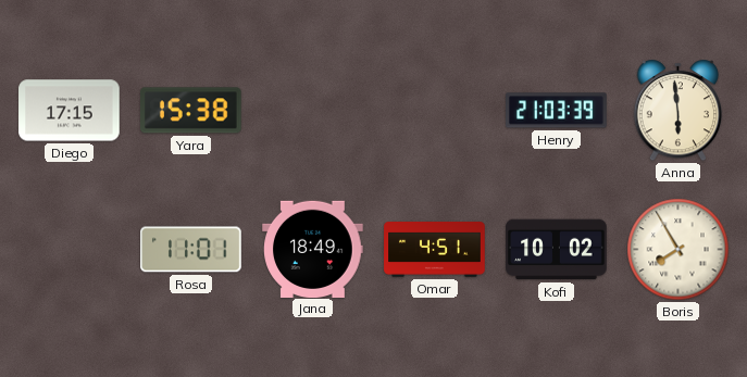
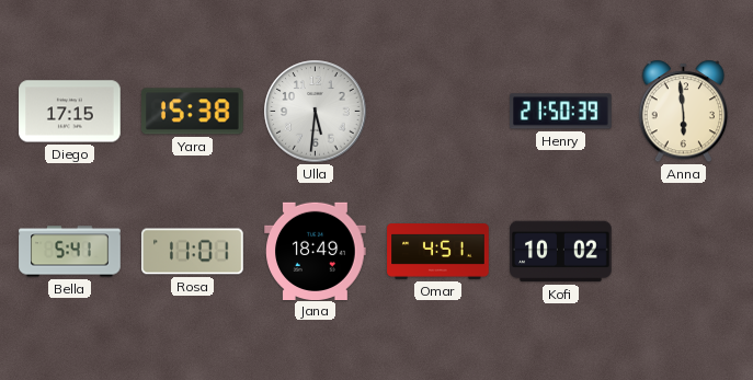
Ulla: none -> 5:31 (316, 112)
Henry: 21:03 -> 21:50 (561, 112)
Bella: none -> 5:41 (70, 252)
Boris: 7:55 -> none (678, 250)
